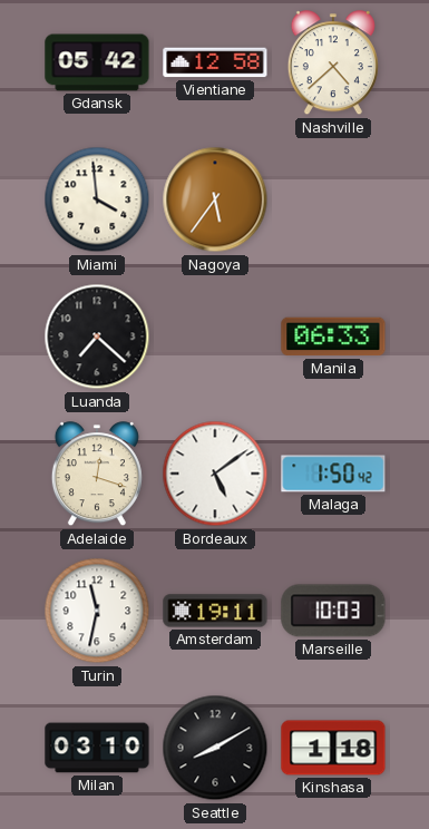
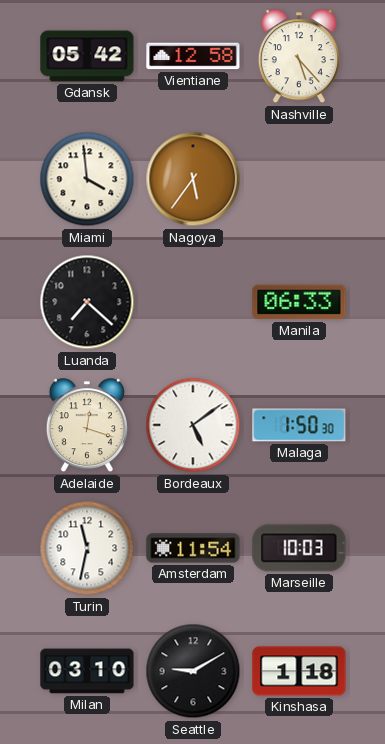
Nashville: 4:38 -> 5:23 (299, 57)
Malaga: 1:50:42 -> 1:50:30 (299, 425)
Amsterdam: 19:11 -> 11:54 (193, 548)
Seattle: 8:10 -> 9:10 (193, 671)
